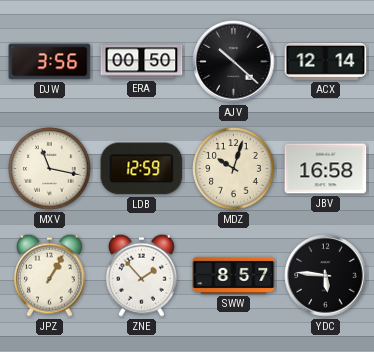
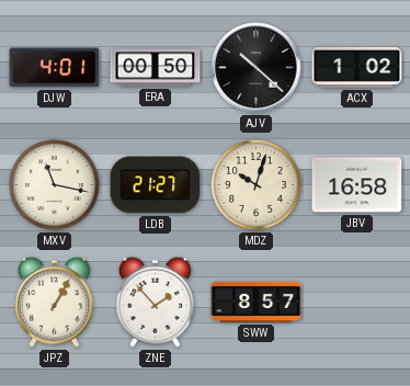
DJW: 3:56 -> 4:01 (55, 68)
ACX: 12:14 -> 1:02 (357, 67)
LDB: 12:59 -> 21:27 (156, 185)
YDC: 5:46 -> none (326, 276)
